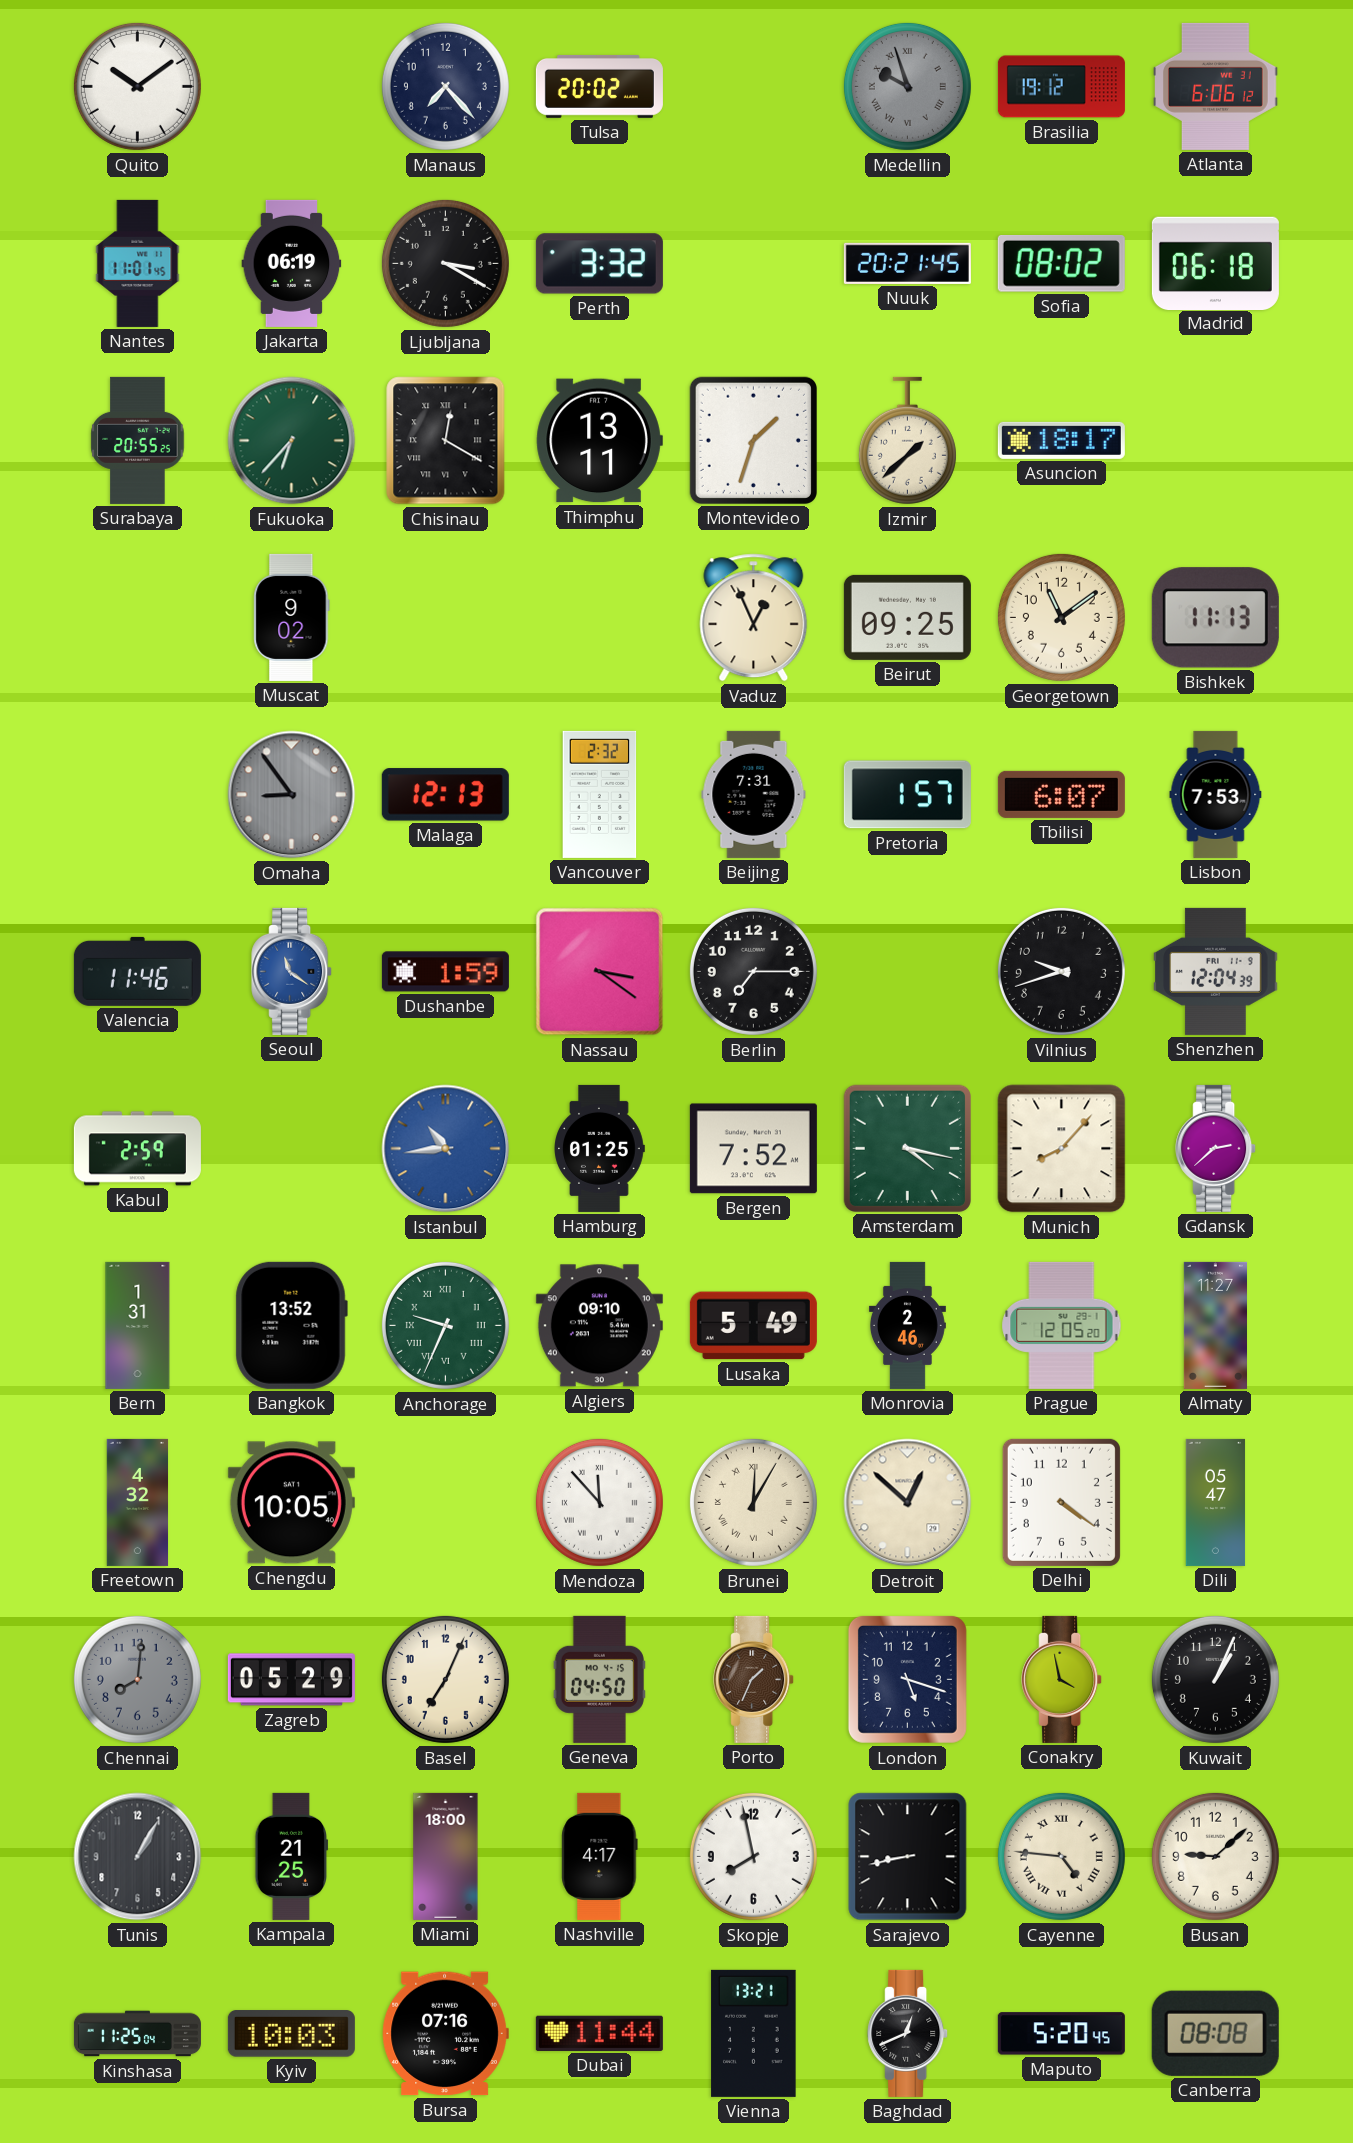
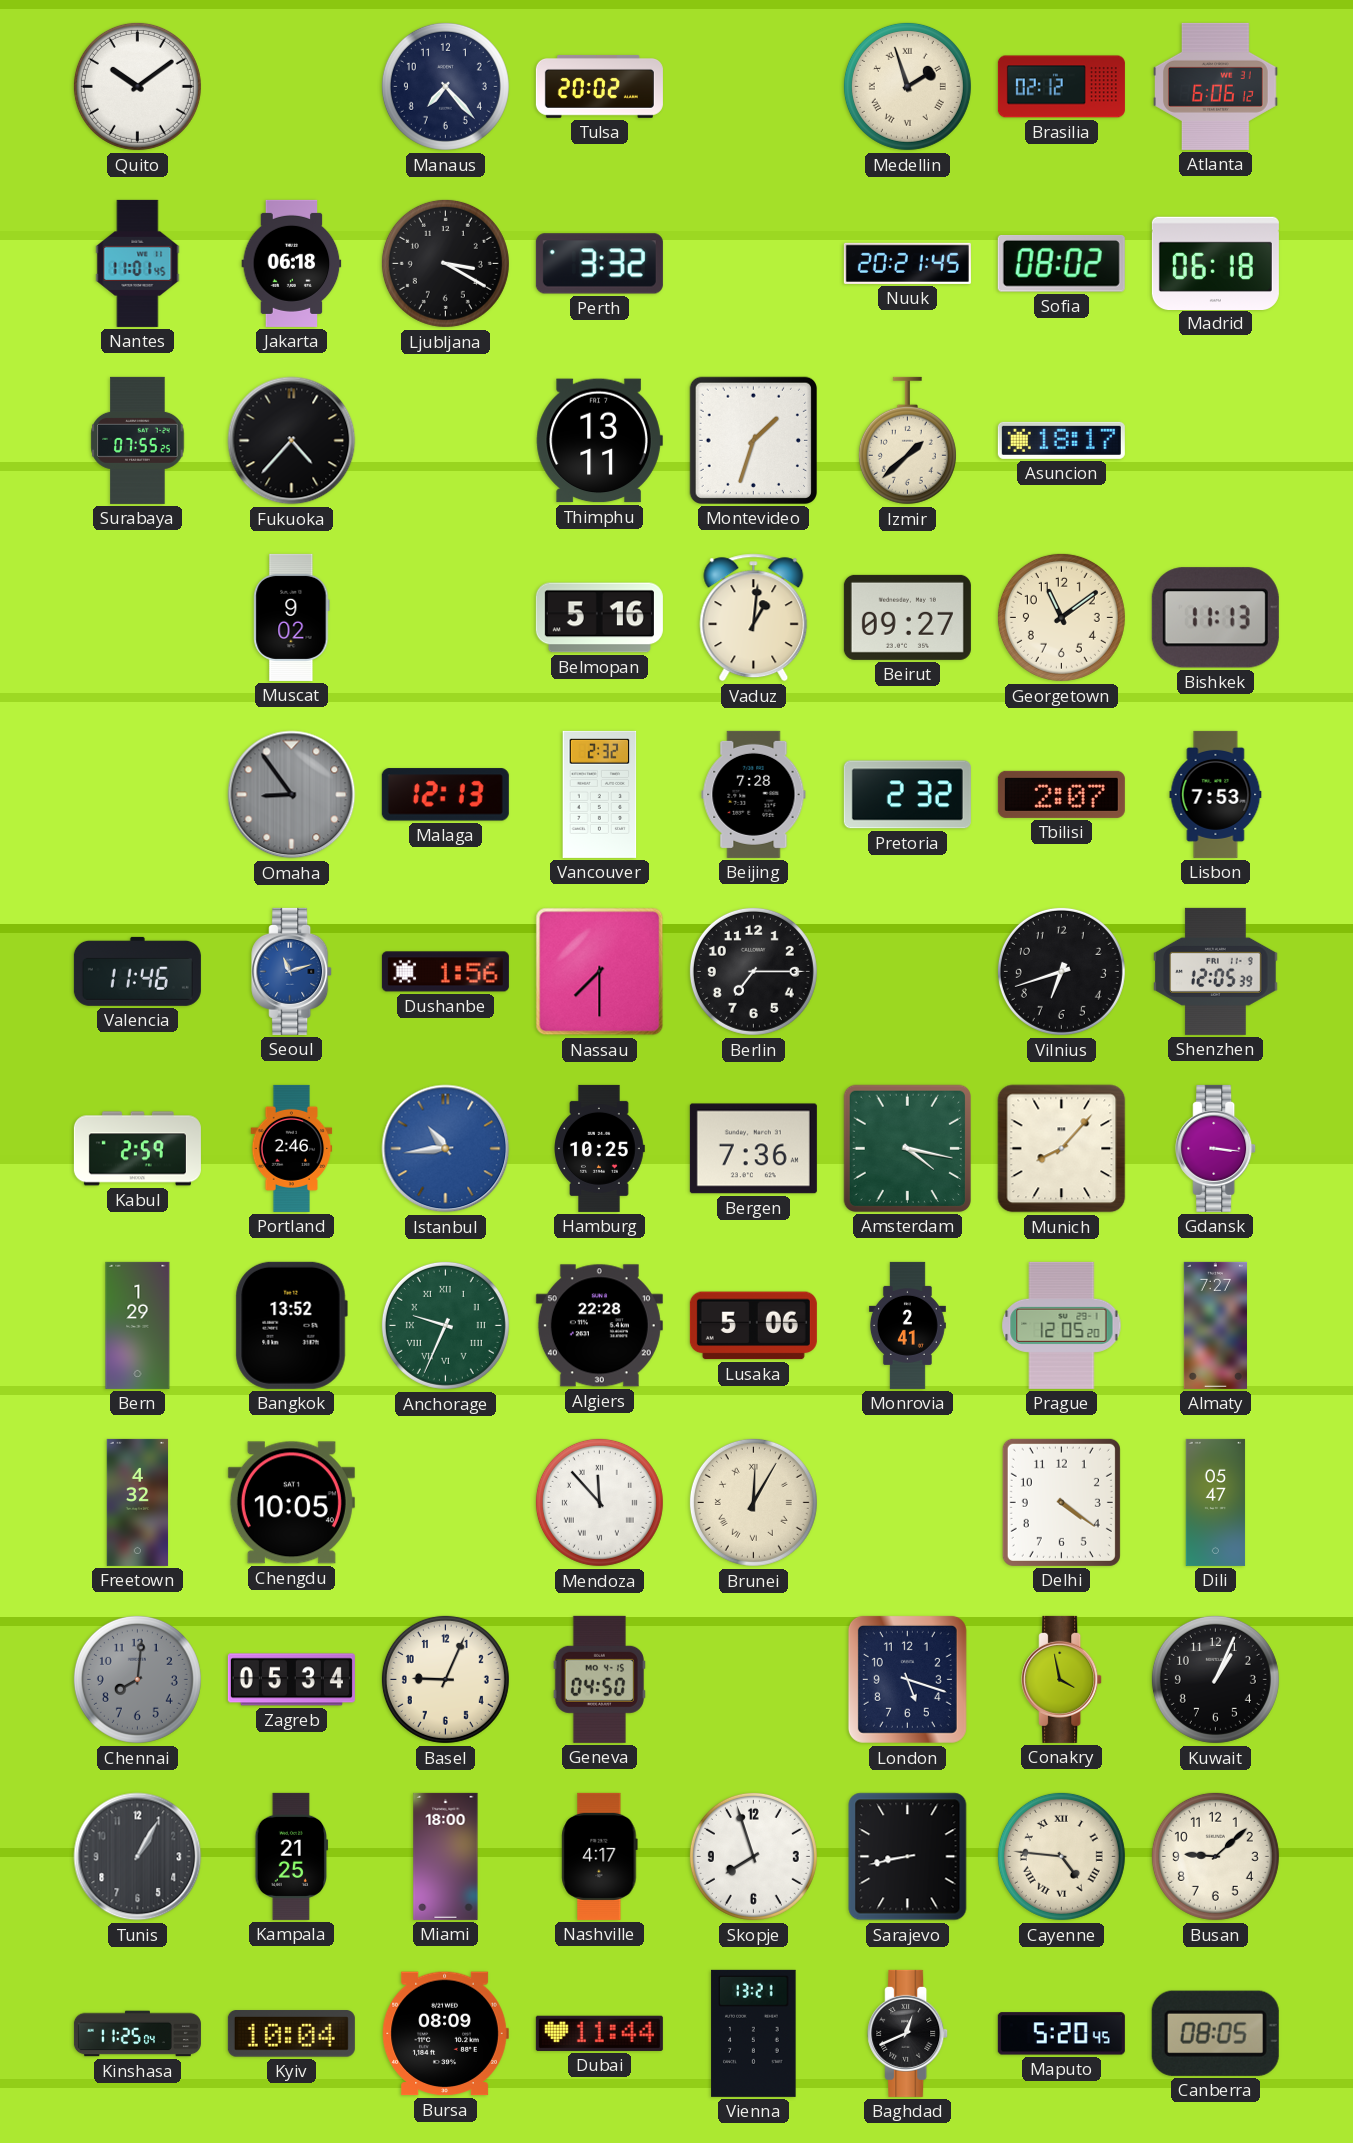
Medellin: 9:57 -> 1:57 (907, 86)
Medellin dial: grey -> cream (907, 86)
Brasilia: 19:12 -> 02:12 (1061, 87)
Jakarta: 06:19 -> 06:18 (292, 263)
Surabaya: 20:55 -> 07:55 (138, 440)
Fukuoka: 6:37 -> 4:37 (292, 441)
Fukuoka dial: green -> black (292, 441)
Chisinau: 12:20 -> none (446, 441)
Belmopan: none -> 5:16 (599, 618)
Vaduz: 12:56 -> 1:01 (754, 618)
Beirut: 09:25 -> 09:27 (907, 617)
Beijing: 7:31 -> 7:28 (754, 794)
Pretoria: 1:57 -> 2:32 (907, 795)
Tbilisi: 6:07 -> 2:07 (1061, 794)
Seoul: 11:21 -> 11:12 (292, 971)
Dushanbe: 1:59 -> 1:56 (445, 972)
Nassau: 3:21 -> 7:30 (600, 972)
Vilnius: 9:42 -> 6:42 (1061, 971)
Shenzhen: 12:04 -> 12:05 (1216, 971)
Portland: none -> 2:46 (292, 1148)
Hamburg: 01:25 -> 10:25 (599, 1148)
Bergen: 7:52 -> 7:36 (753, 1149)
Gdansk: 2:38 -> 3:16 (1216, 1148)
Bern: 1:31 -> 1:29 (138, 1325)
Algiers: 09:10 -> 22:28 (599, 1326)
Lusaka: 5:49 -> 5:06 (753, 1326)
Monrovia: 2:46 -> 2:41 (907, 1325)
Almaty: 11:27 -> 7:27 (1215, 1325)
Detroit: 12:52 -> none (908, 1503)
Zagreb: 05:29 -> 05:34 (291, 1680)
Basel: 7:04 -> 9:04 (445, 1679)
Porto: 1:34 -> none (754, 1679)
Skopje: 7:58 -> 7:57 (753, 1856)
Kyiv: 10:03 -> 10:04 (291, 2034)
Bursa: 07:16 -> 08:09 (445, 2034)
Canberra: 08:08 -> 08:05 (1215, 2033)
